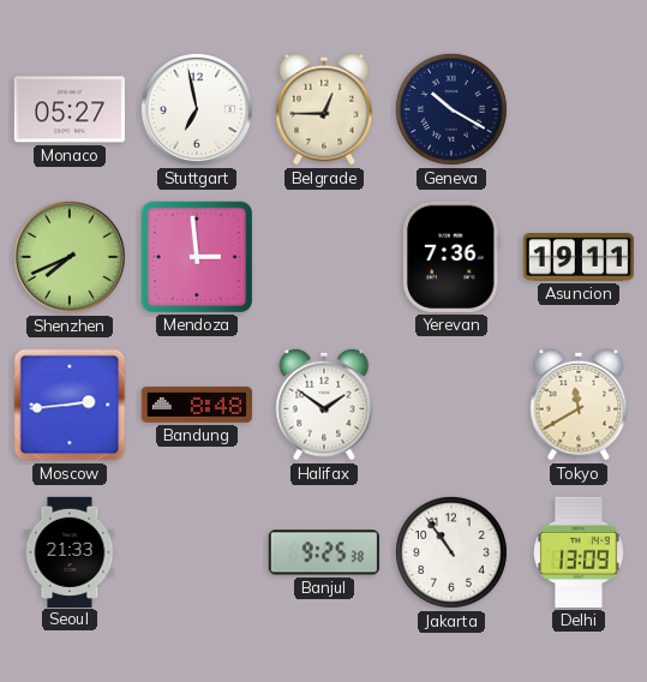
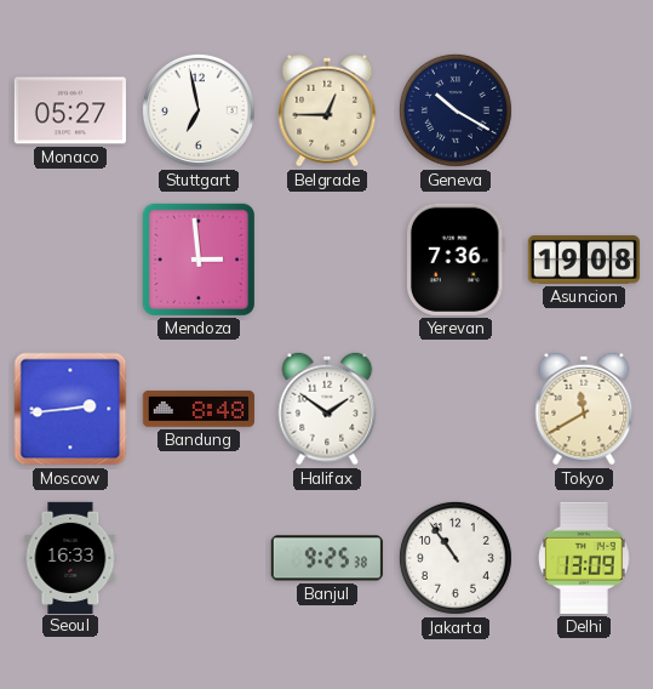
Shenzhen: 7:41 -> none (70, 257)
Asuncion: 19:11 -> 19:08 (584, 260)
Seoul: 21:33 -> 16:33 (70, 557)
